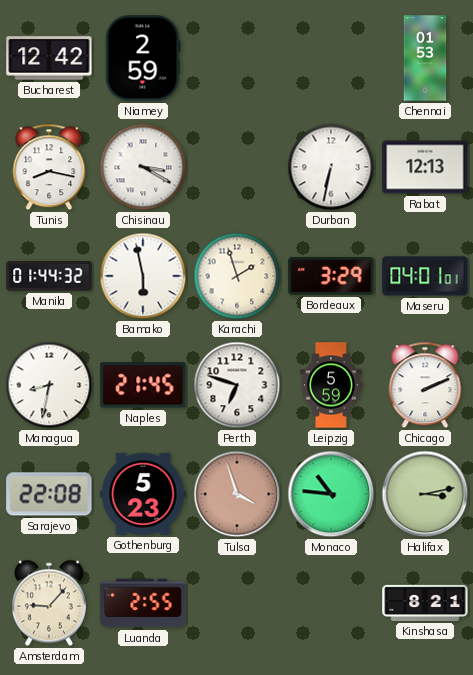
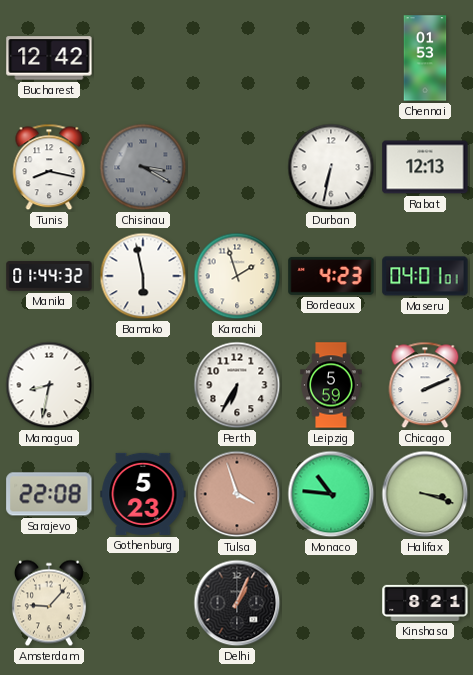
Niamey: 2:59 -> none (143, 58)
Chisinau dial: white -> grey (143, 167)
Bordeaux: 3:29 -> 4:23 (331, 276)
Naples: 21:45 -> none (143, 385)
Perth: 6:48 -> 6:35 (237, 385)
Halifax: 3:13 -> 3:18 (425, 494)
Luanda: 2:55 -> none (143, 603)
Delhi: none -> 1:04 (237, 603)
